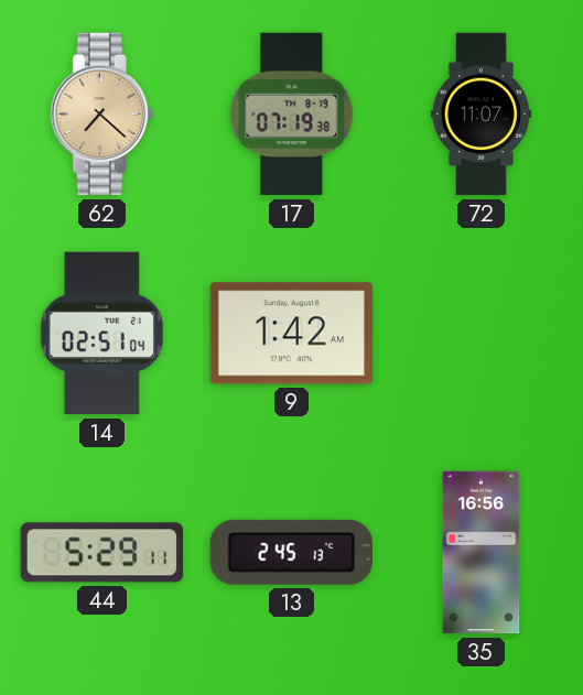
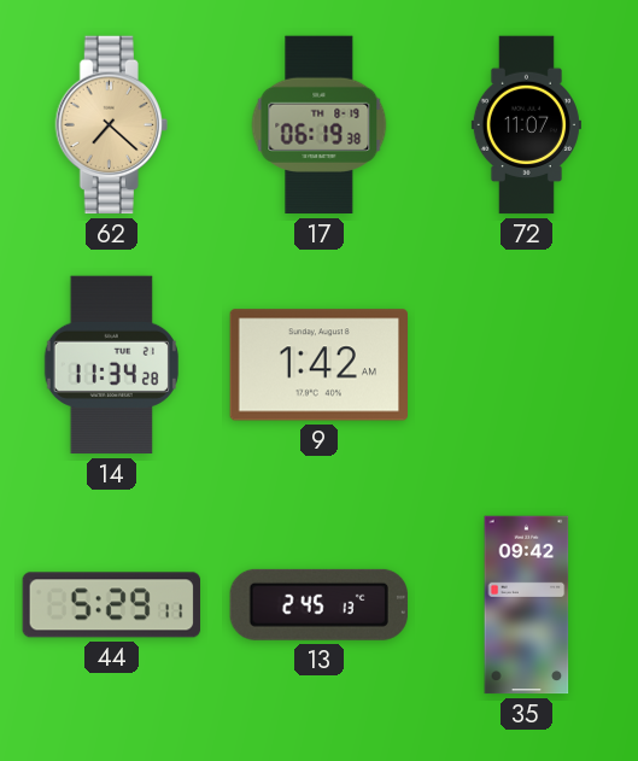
17: 07:19 -> 06:19 (320, 125)
14: 02:51 -> 11:34 (111, 365)
35: 16:56 -> 09:42 (527, 605)
